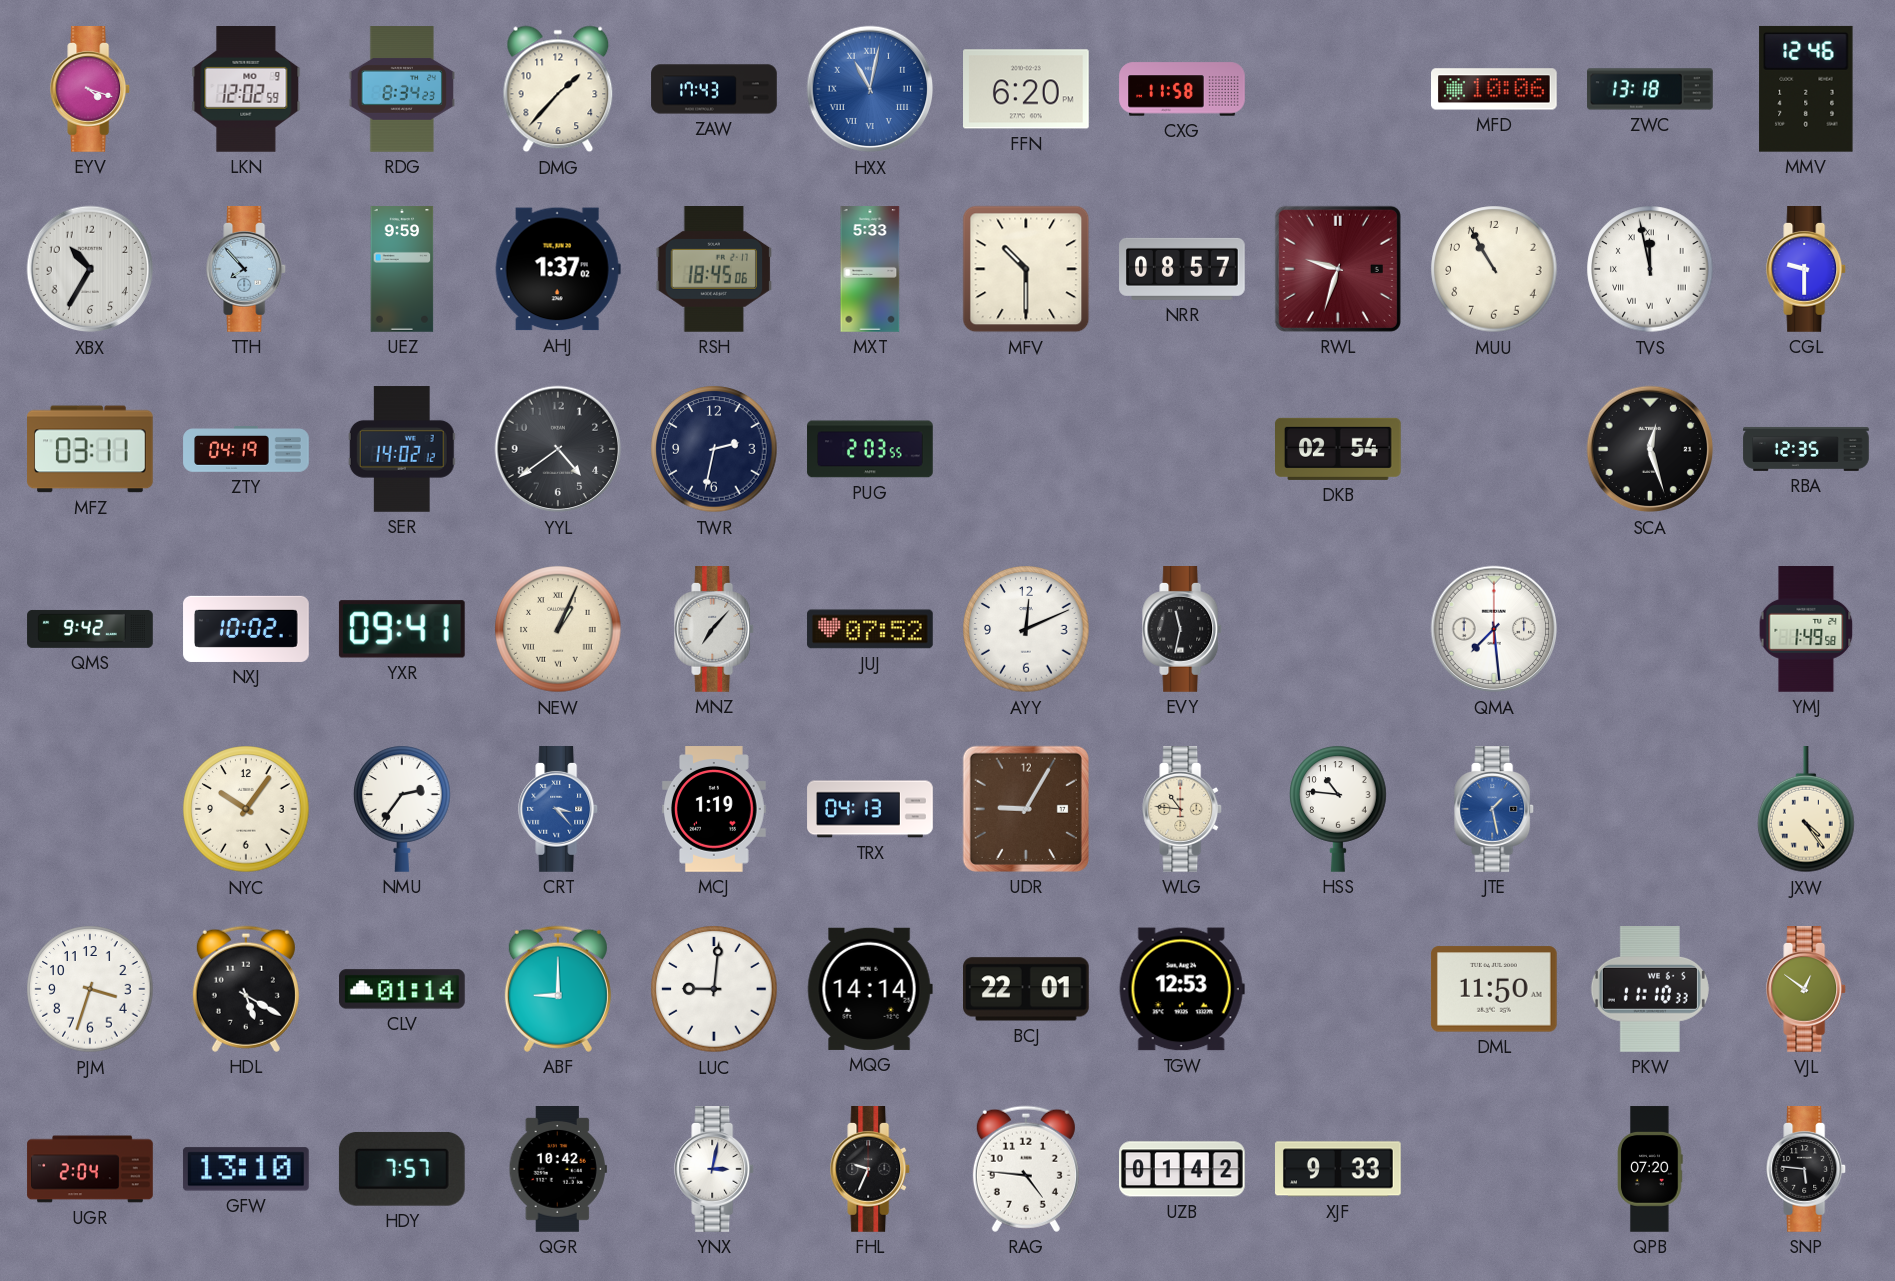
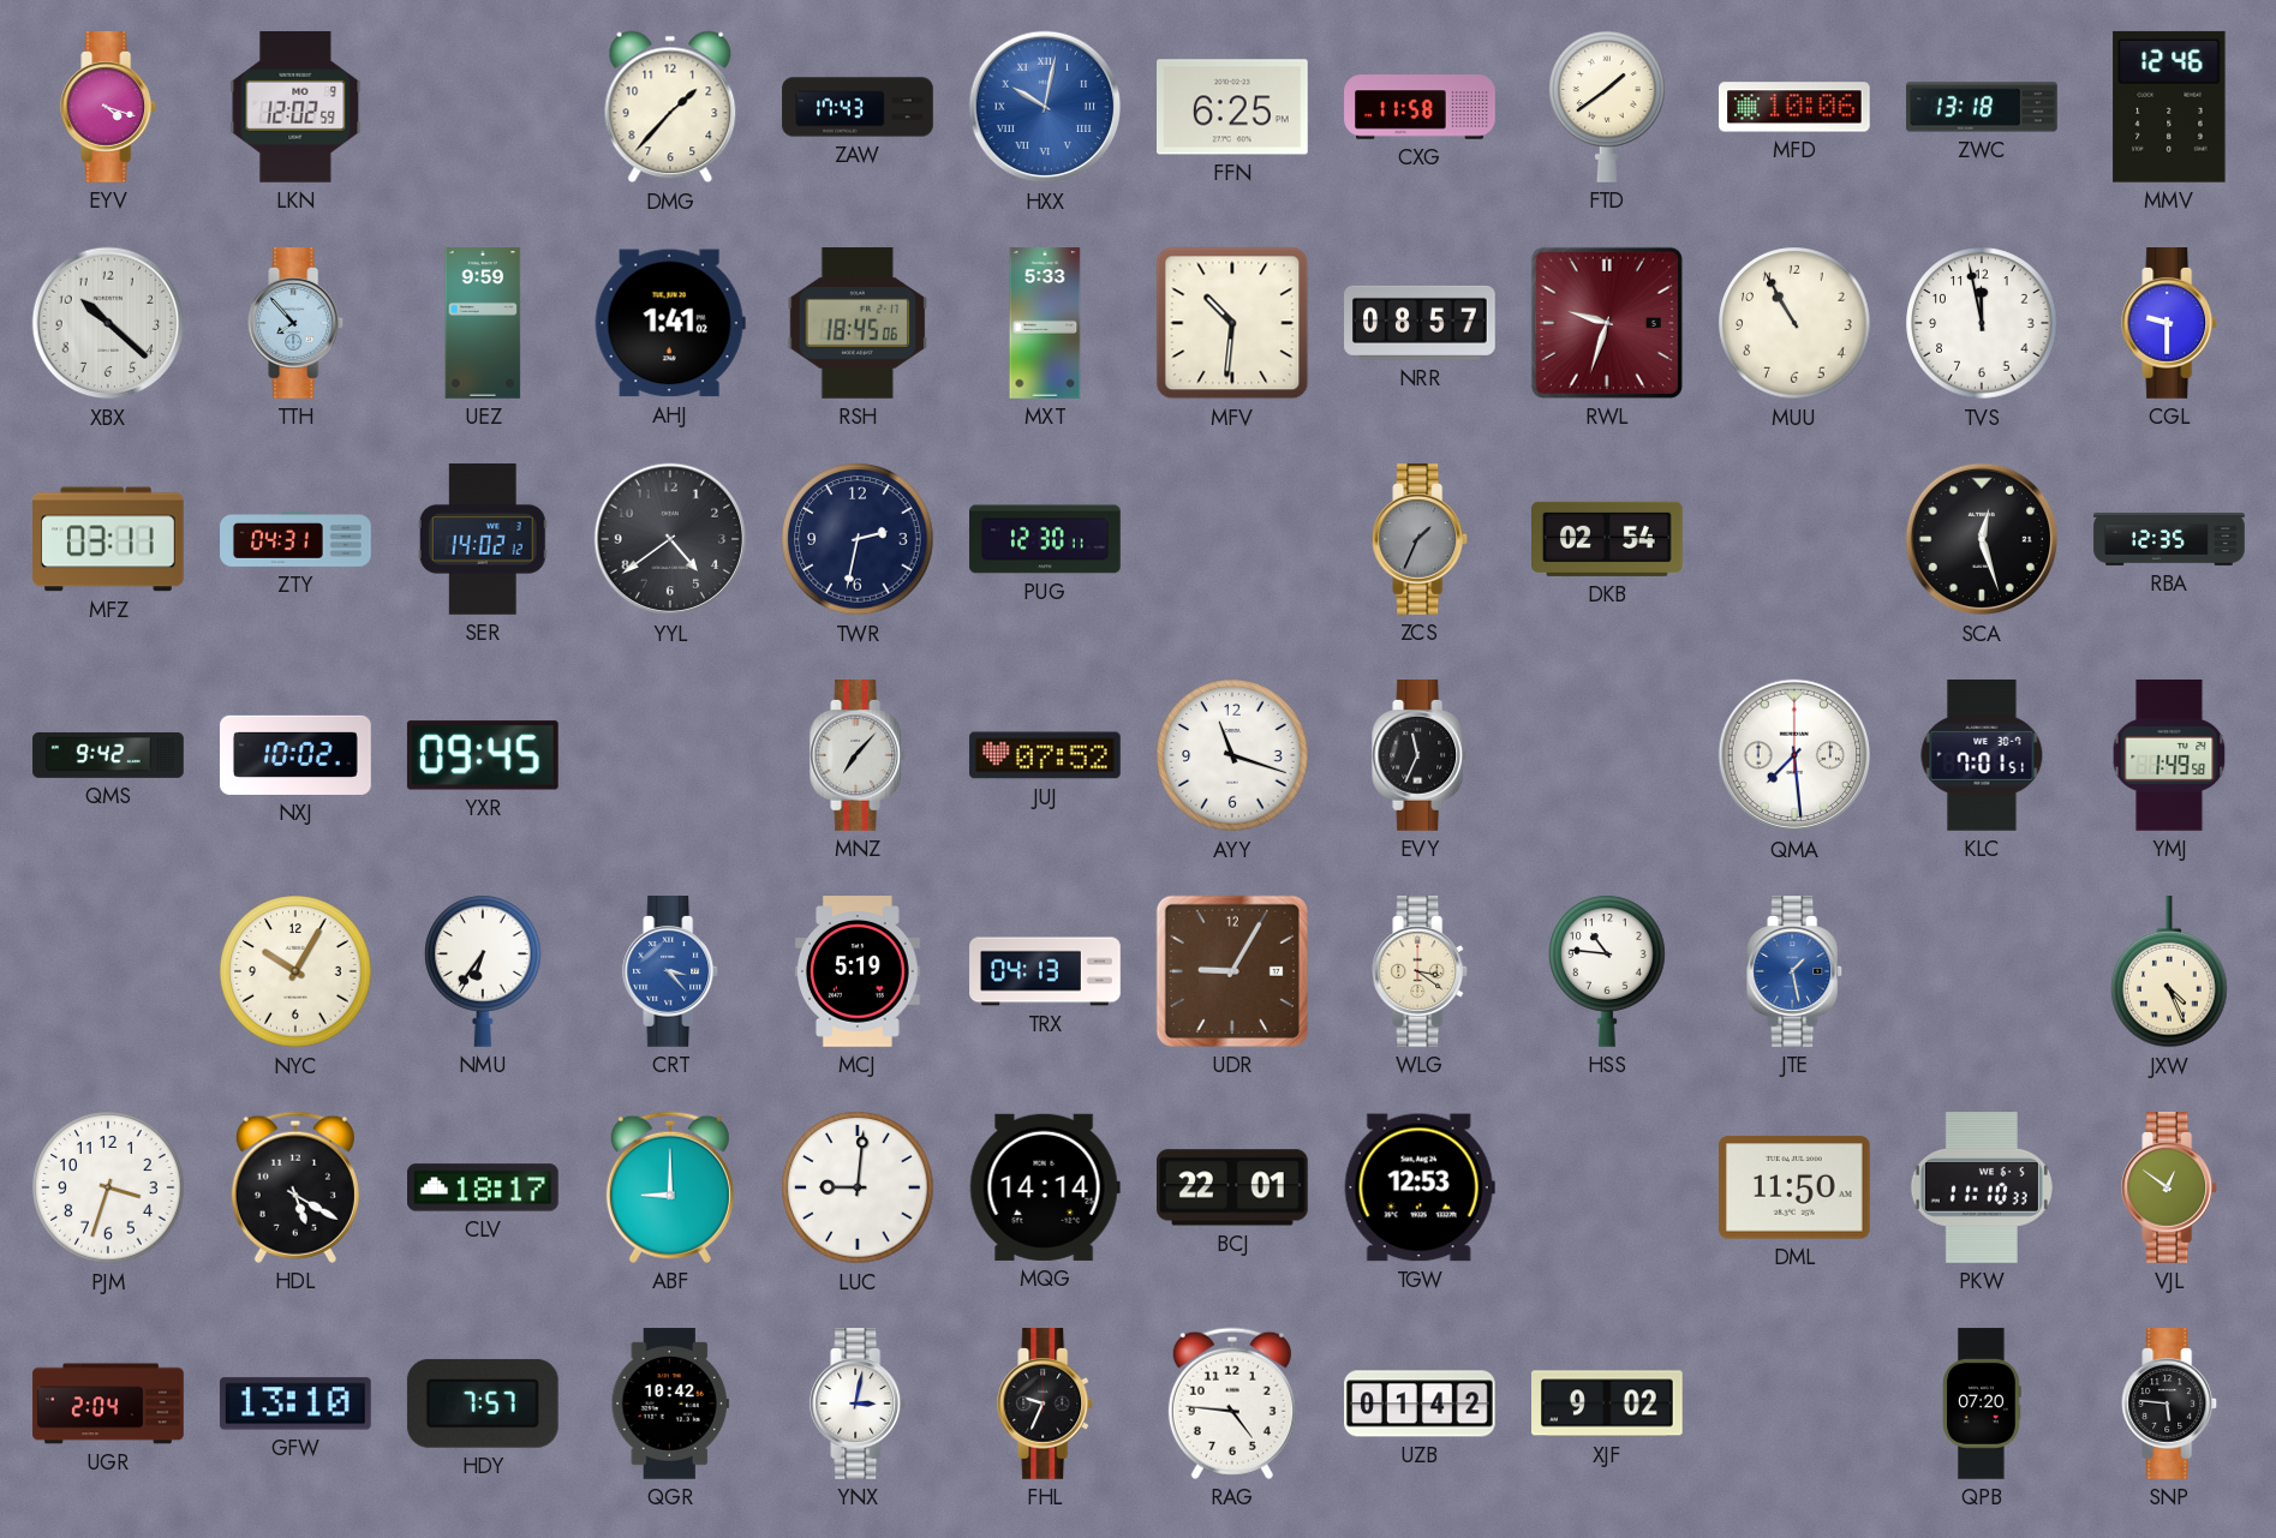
RDG: 8:34 -> none (401, 89)
HXX: 11:02 -> 10:02 (1045, 107)
FFN: 6:20 -> 6:25 (1233, 107)
FTD: none -> 1:39 (1607, 107)
XBX: 10:35 -> 10:22 (108, 323)
AHJ: 1:37 -> 1:41 (670, 323)
MFV: 10:30 -> 10:31 (1232, 323)
TVS numerals: Roman -> Arabic (1982, 323)
ZTY: 04:19 -> 04:31 (295, 539)
PUG: 2:03 -> 12:30 (1045, 539)
ZCS: none -> 1:34 (1421, 539)
YXR: 09:41 -> 09:45 (483, 755)
NEW: 1:04 -> none (558, 629)
AYY: 12:11 -> 11:18 (1232, 755)
EVY: 11:32 -> 11:34 (1421, 755)
KLC: none -> 7:01 (1982, 756)
NYC: 10:06 -> 10:05 (295, 971)
NMU: 2:36 -> 6:36 (483, 971)
MCJ: 1:19 -> 5:19 (859, 971)
WLG: 10:46 -> 3:21 (1421, 971)
JXW: 4:24 -> 4:26 (2169, 973)
CLV: 01:14 -> 18:17 (484, 1187)
XJF: 9:33 -> 9:02 (1608, 1404)
